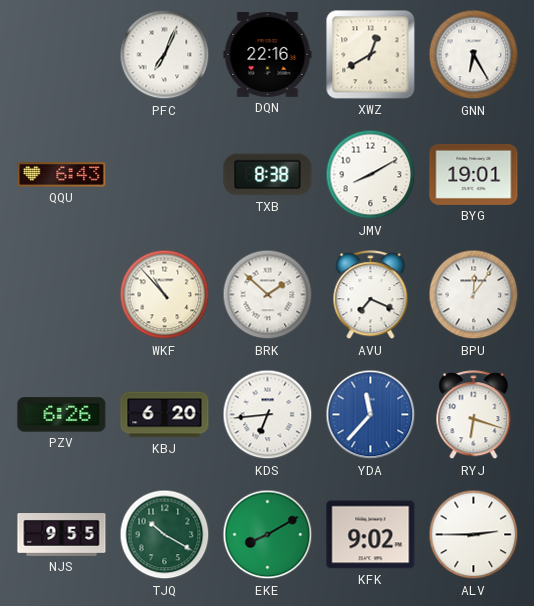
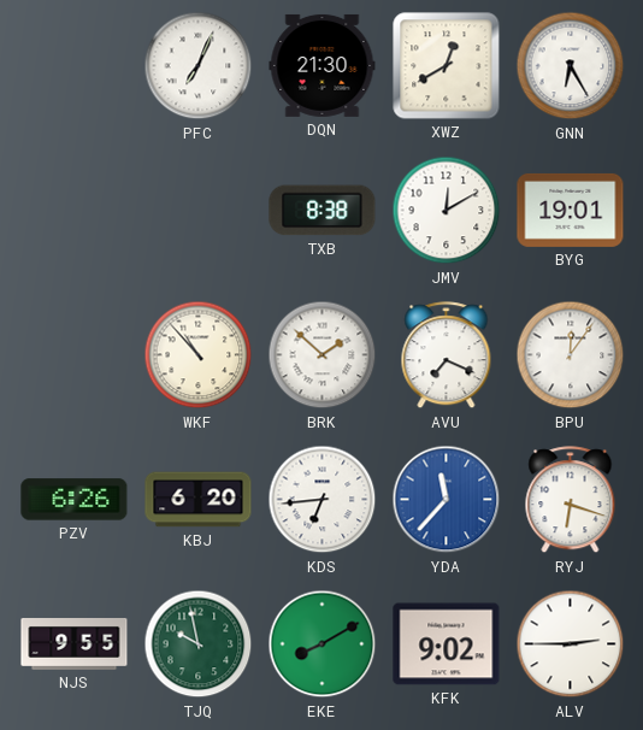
DQN: 22:16 -> 21:30 (323, 65)
QQU: 6:43 -> none (62, 175)
JMV: 8:10 -> 12:10 (447, 211)
TJQ: 10:20 -> 9:58 (199, 644)
